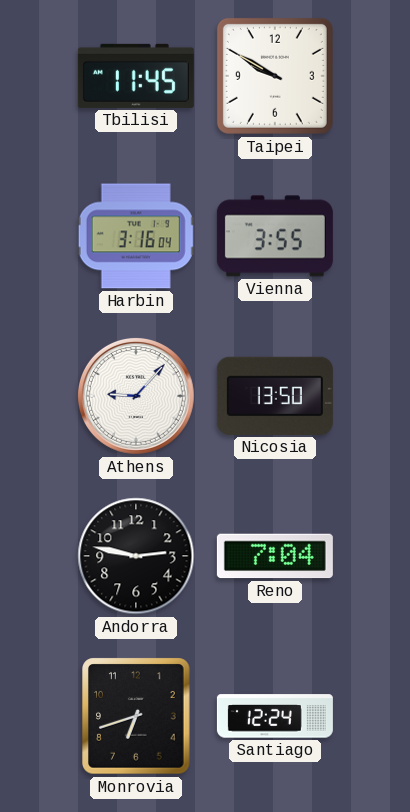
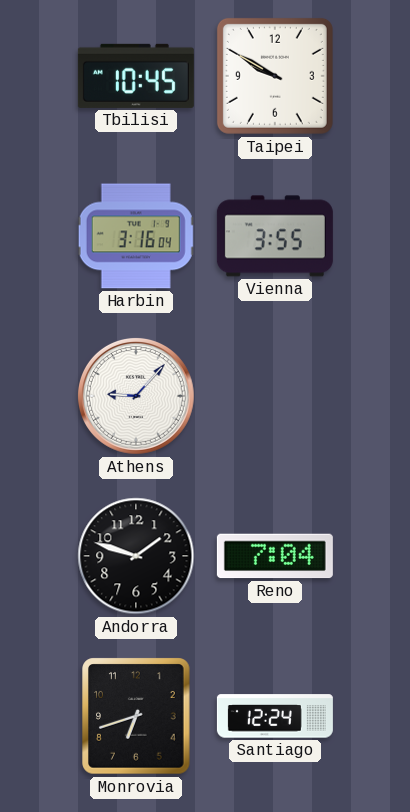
Tbilisi: 11:45 -> 10:45 (136, 76)
Nicosia: 13:50 -> none (275, 396)
Andorra: 2:47 -> 1:48 (136, 556)
